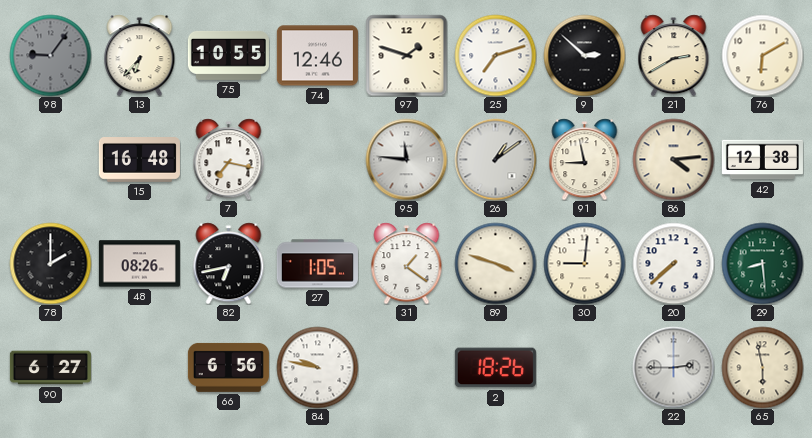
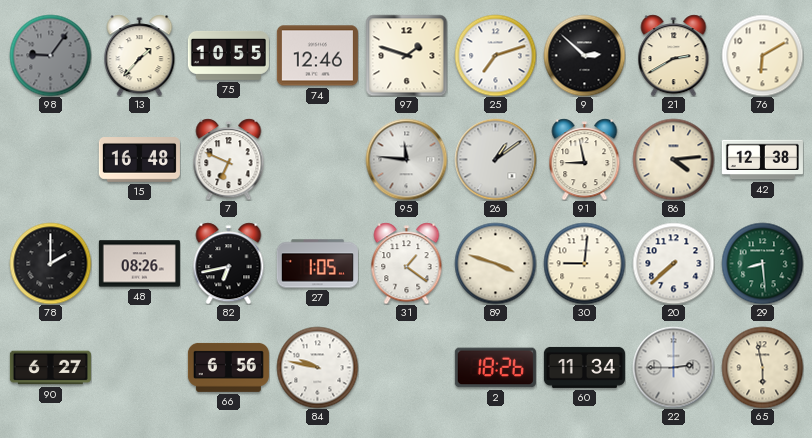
13: 6:37 -> 1:37 (140, 55)
7: 7:17 -> 6:49 (229, 159)
60: none -> 11:34 (584, 367)
